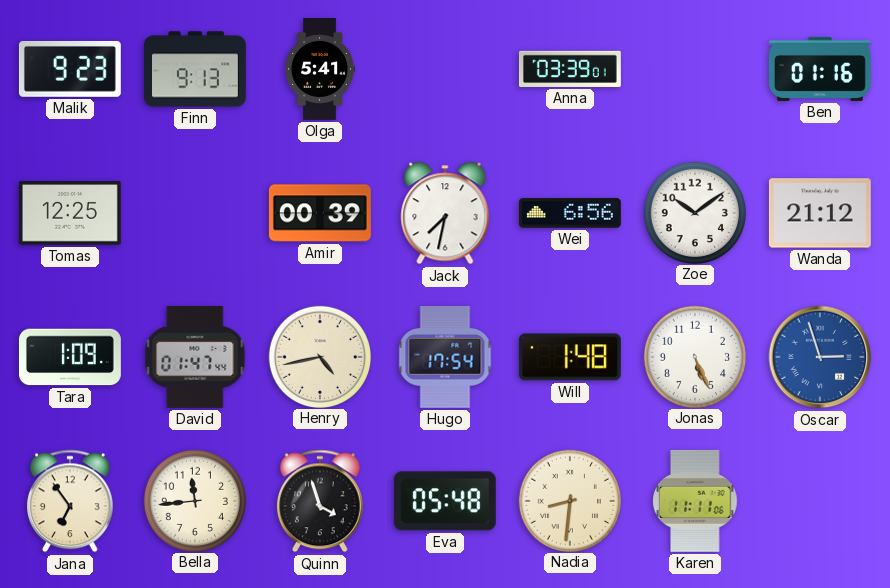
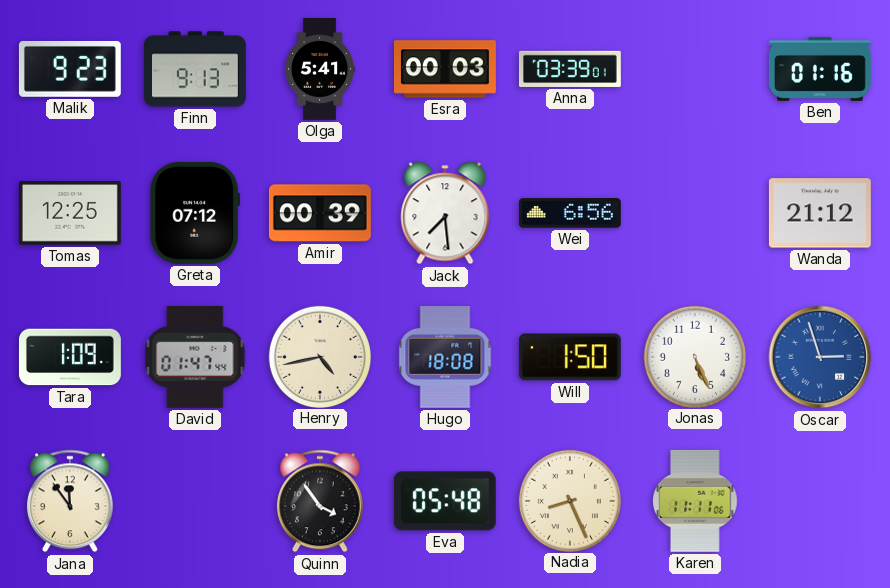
Esra: none -> 00:03 (445, 69)
Greta: none -> 07:12 (195, 213)
Jack: 7:32 -> 7:29 (445, 213)
Zoe: 10:09 -> none (694, 212)
Hugo: 17:54 -> 18:08 (445, 357)
Will: 1:48 -> 1:50 (570, 357)
Jana: 6:54 -> 11:54 (70, 501)
Bella: 11:44 -> none (194, 500)
Quinn: 3:57 -> 3:54 (320, 501)
Nadia: 8:31 -> 8:26 (569, 500)
